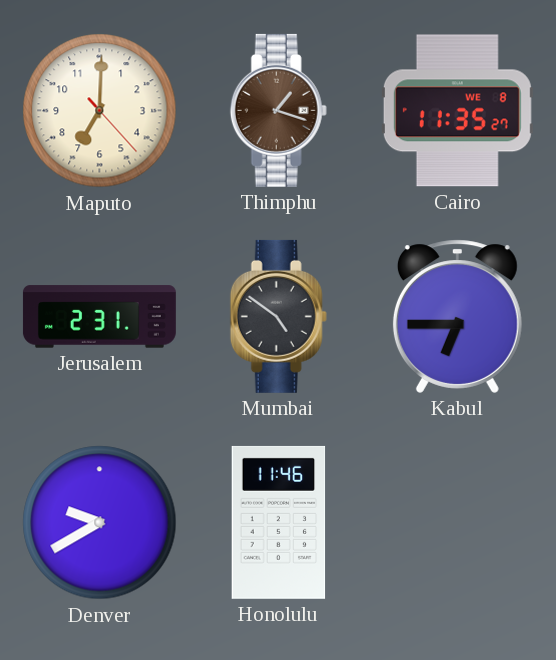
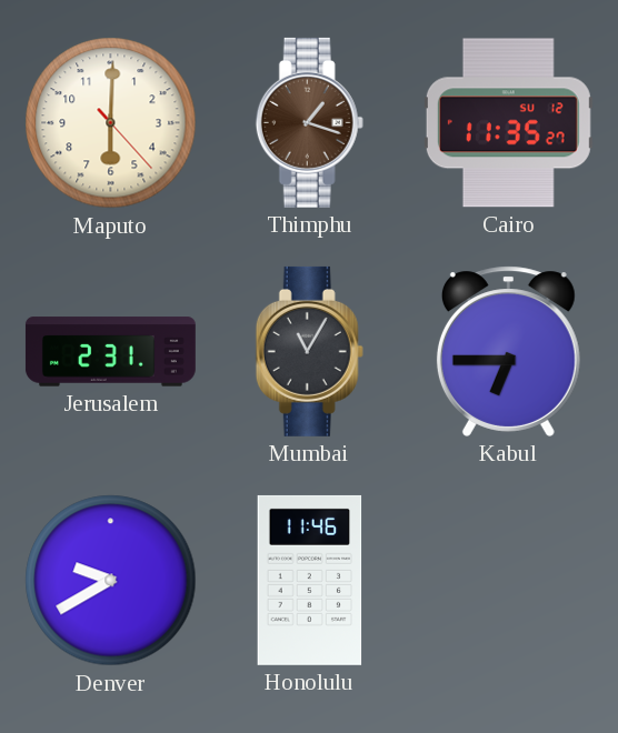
Maputo: 7:00 -> 6:00 (111, 123)
Cairo date: WE 8 -> SU 12 (508, 123)
Mumbai: 4:51 -> 11:05 (309, 351)
